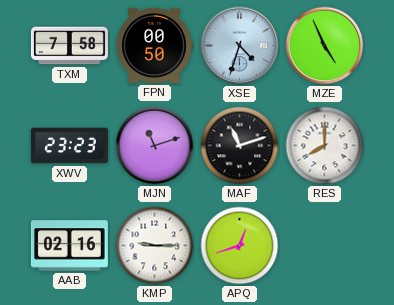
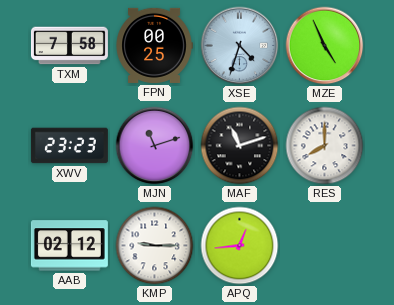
FPN: 00:50 -> 00:25 (154, 45)
AAB: 02:16 -> 02:12 (69, 246)
APQ: 12:42 -> 12:44 (240, 246)
